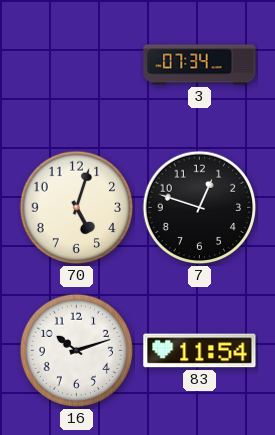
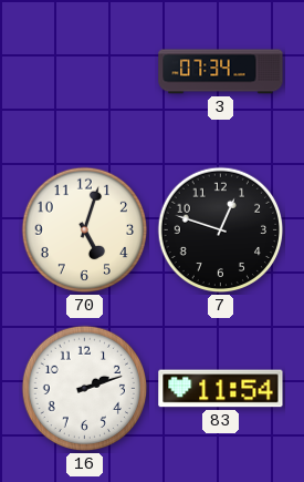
16: 10:12 -> 2:12 (85, 389)
